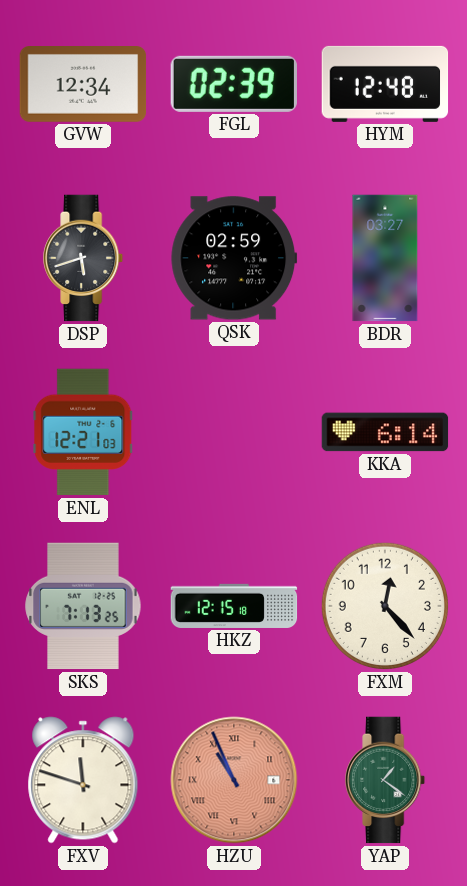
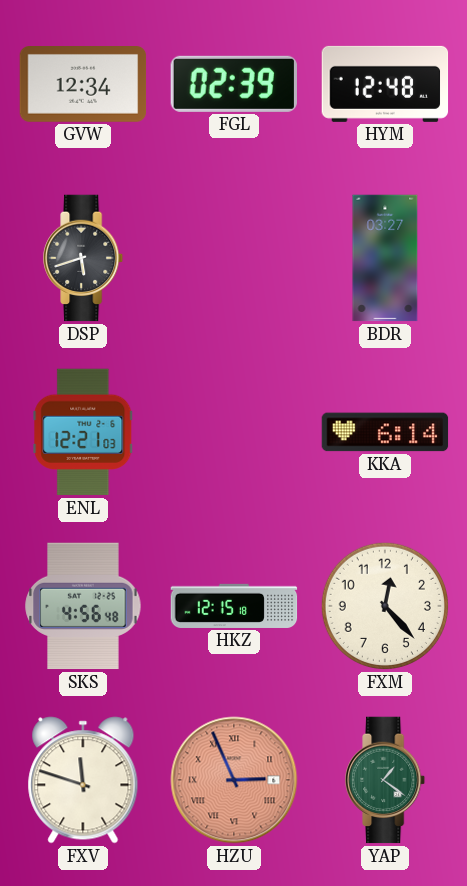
QSK: 02:59 -> none (234, 258)
SKS: 7:13 -> 4:56 (83, 606)
HZU: 10:56 -> 2:56 (234, 780)
